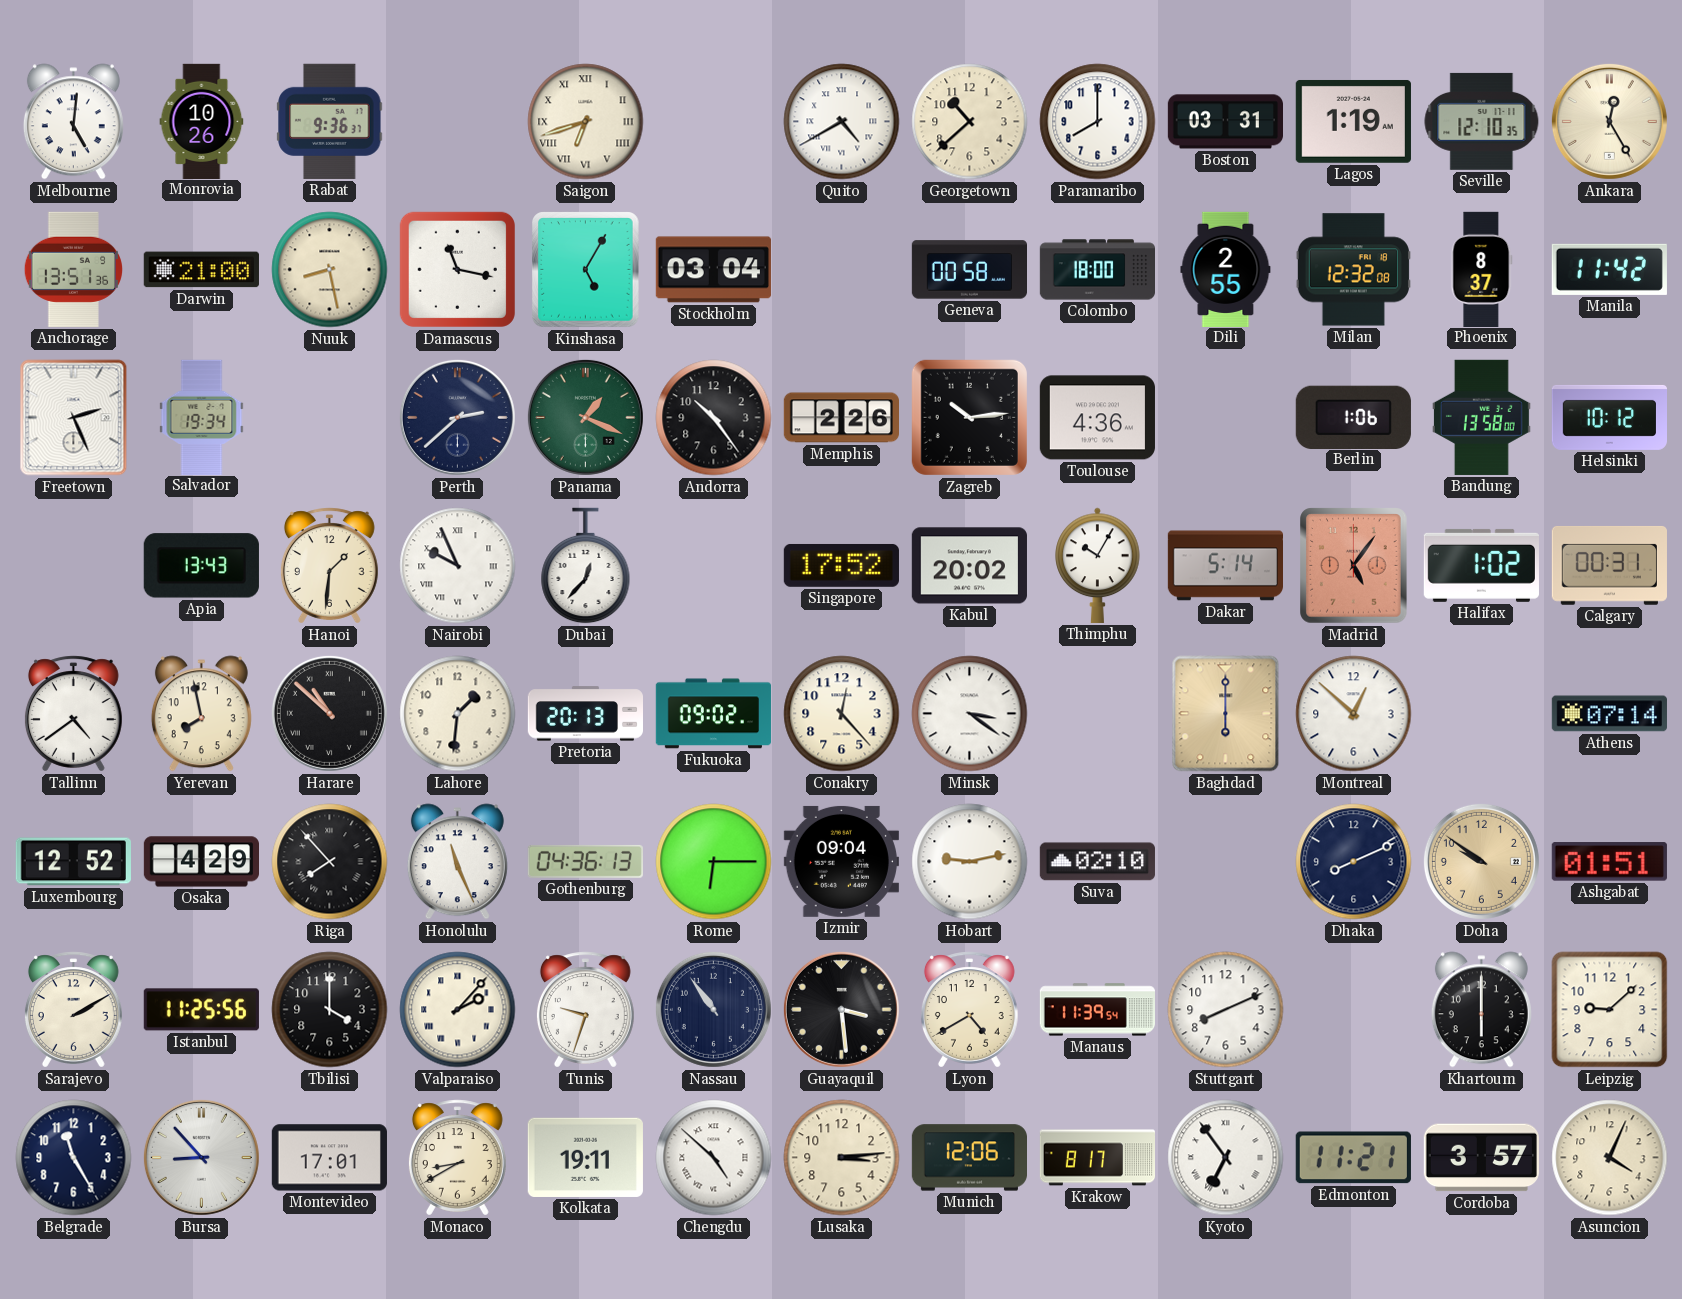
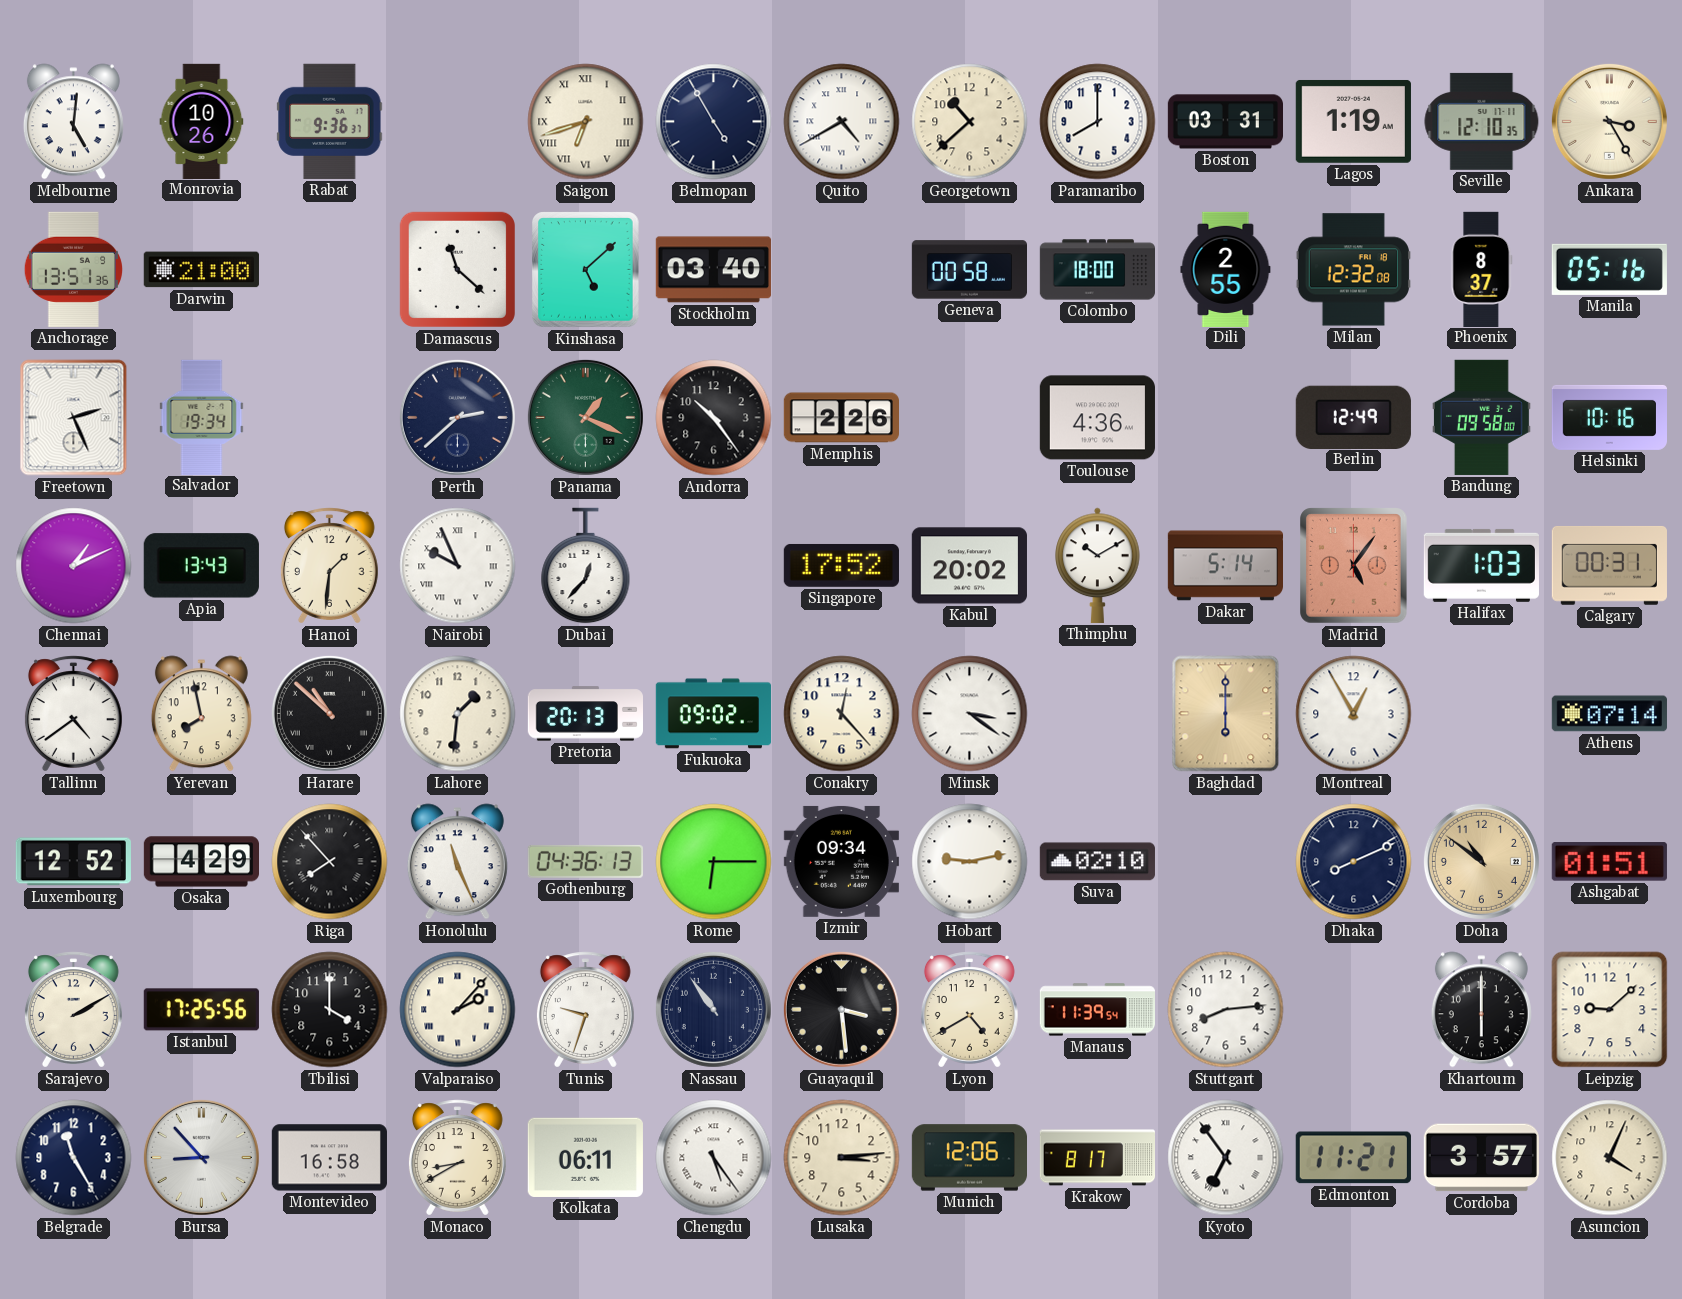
Belmopan: none -> 4:55 (714, 122)
Ankara: 12:25 -> 3:25 (1609, 121)
Nuuk: 8:28 -> none (330, 270)
Damascus: 11:17 -> 11:22 (457, 269)
Kinshasa: 5:05 -> 5:08 (586, 270)
Stockholm: 03:04 -> 03:40 (713, 270)
Manila: 11:42 -> 05:16 (1609, 269)
Zagreb: 10:14 -> none (969, 417)
Berlin: 1:06 -> 12:49 (1353, 417)
Bandung: 13:58 -> 09:58 (1481, 417)
Helsinki: 10:12 -> 10:16 (1609, 417)
Chennai: none -> 1:11 (74, 566)
Thimphu: 10:05 -> 10:10 (1098, 565)
Halifax: 1:02 -> 1:03 (1481, 565)
Montreal: 12:52 -> 12:55 (1354, 714)
Izmir: 09:04 -> 09:34 (841, 861)
Doha: 9:51 -> 10:51 (1481, 861)
Istanbul: 11:25 -> 17:25 (201, 1010)
Stuttgart: 8:11 -> 8:14 (1226, 1010)
Montevideo: 17:01 -> 16:58 (329, 1158)
Kolkata: 19:11 -> 06:11 (585, 1157)
Chengdu: 4:52 -> 5:24 (714, 1158)
